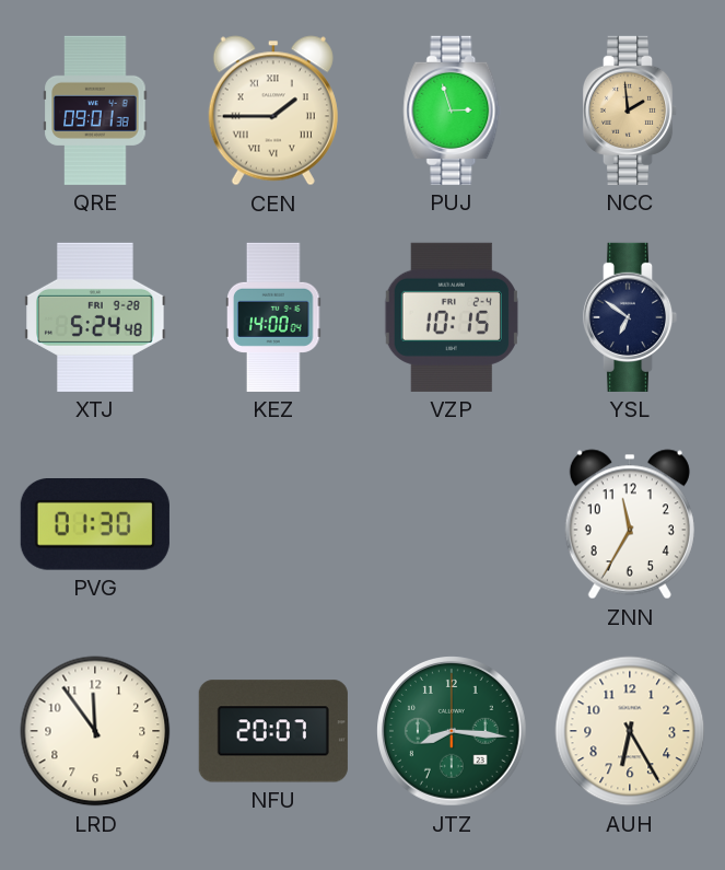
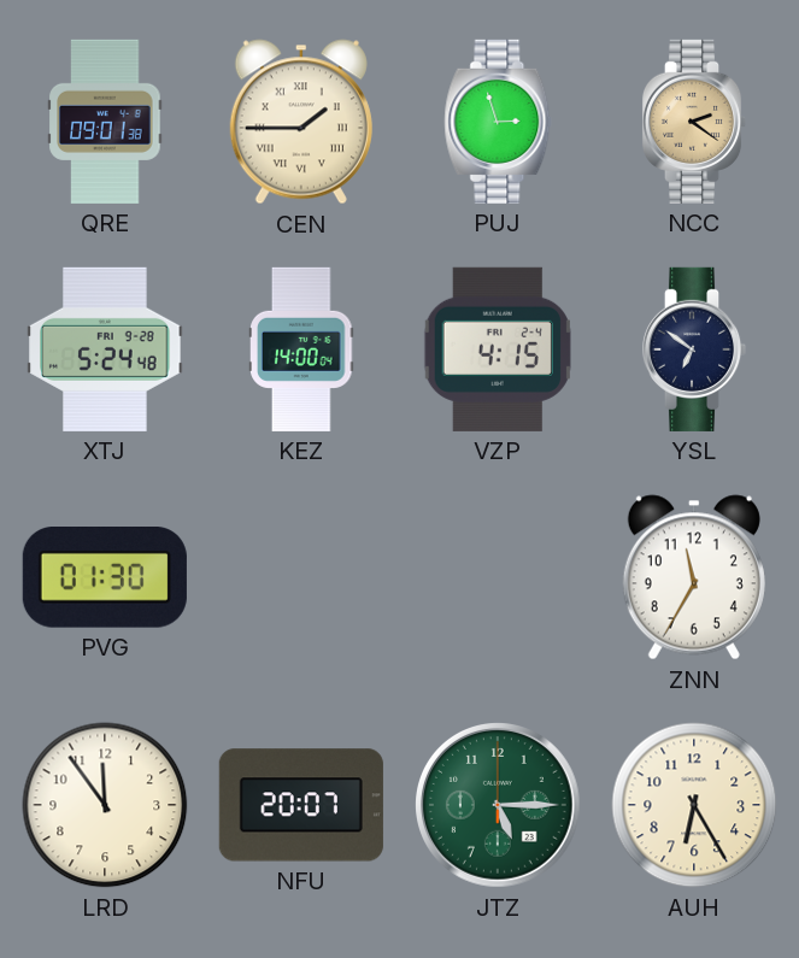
NCC: 1:59 -> 2:21 (694, 122)
VZP: 10:15 -> 4:15 (498, 349)
JTZ: 8:16 -> 5:15 (499, 806)
